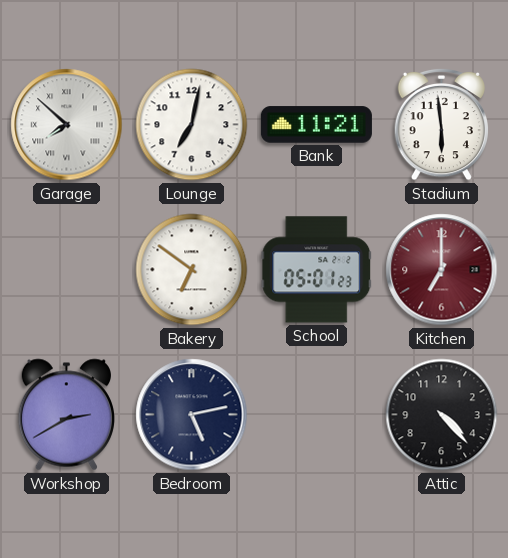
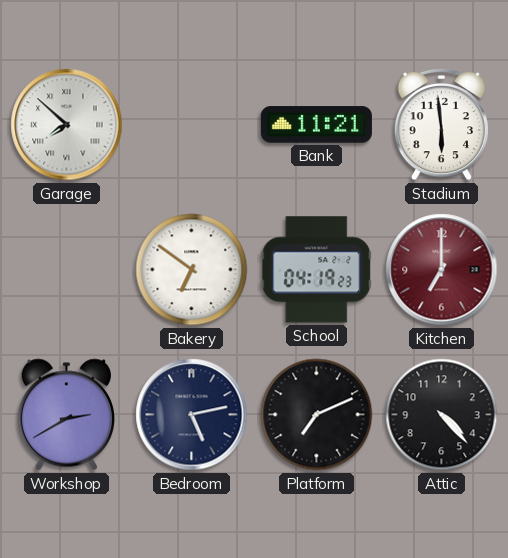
Lounge: 7:02 -> none (192, 125)
School: 05:01 -> 04:19 (317, 270)
Platform: none -> 7:11 (317, 415)
